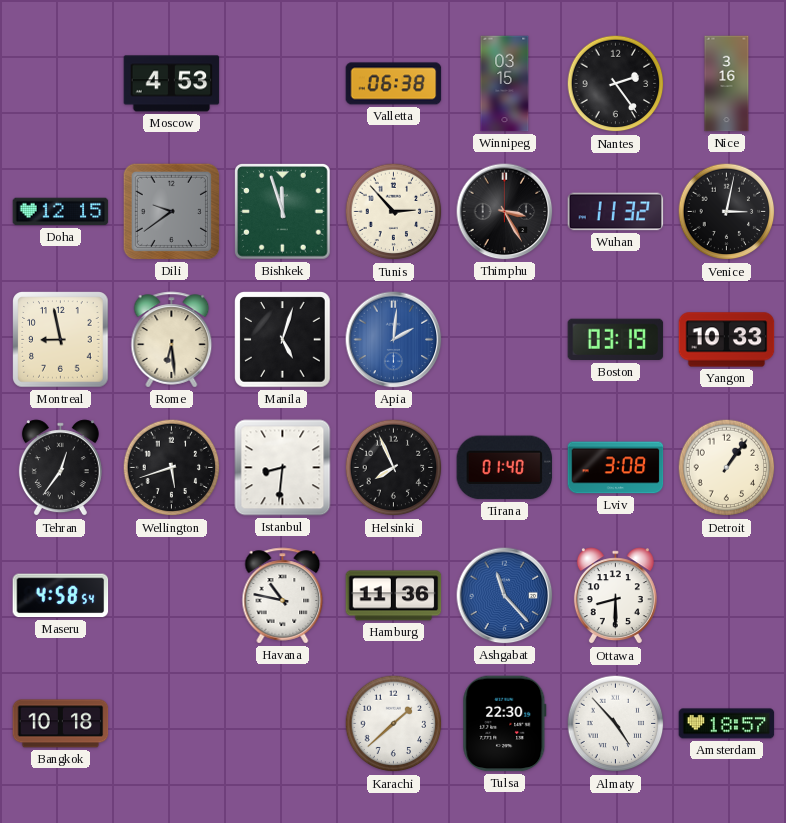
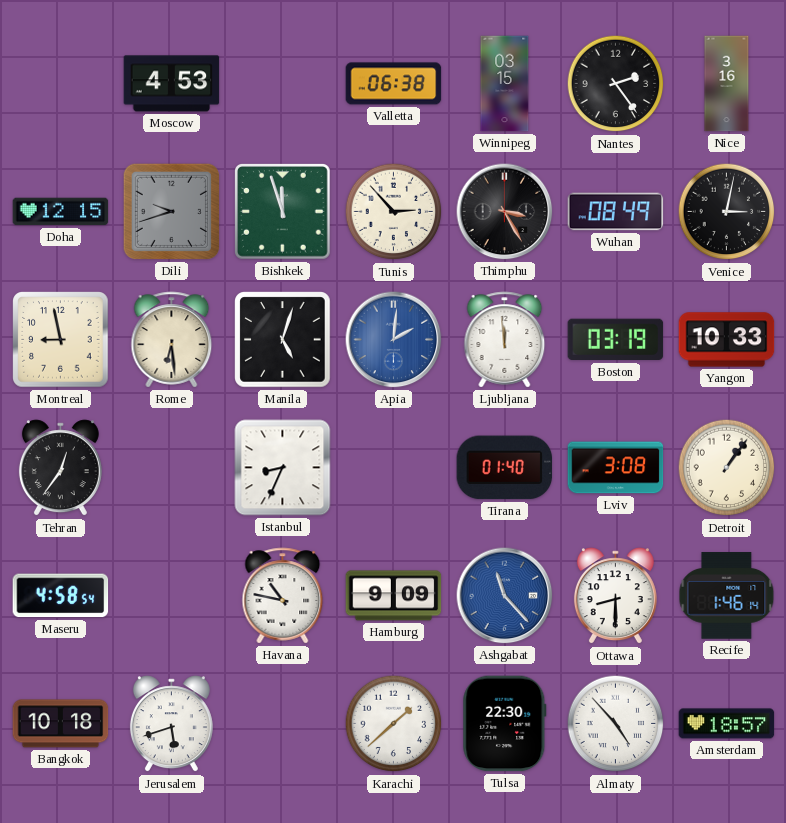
Dili: 9:39 -> 9:42 (171, 211)
Wuhan: 11:32 -> 08:49 (616, 212)
Ljubljana: none -> 11:59 (505, 340)
Wellington: 5:42 -> none (172, 468)
Istanbul: 8:31 -> 8:34 (283, 468)
Helsinki: 7:56 -> none (394, 468)
Hamburg: 11:36 -> 9:09 (394, 596)
Recife: none -> 1:46 (727, 596)
Jerusalem: none -> 5:42 (171, 724)
